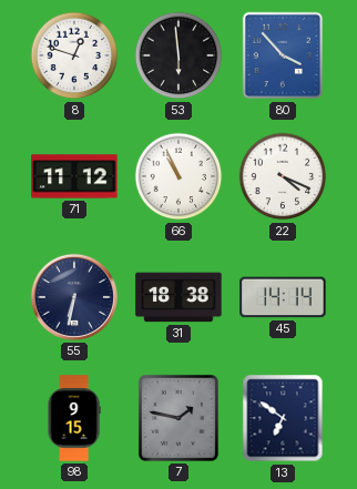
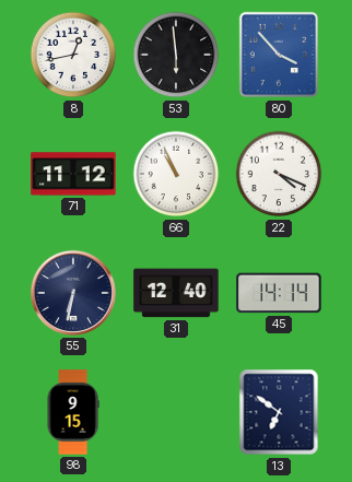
8: 12:48 -> 12:43 (73, 55)
31: 18:38 -> 12:40 (176, 293)
7: 1:47 -> none (178, 418)
